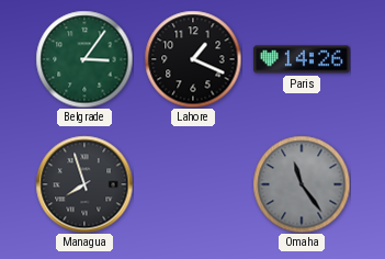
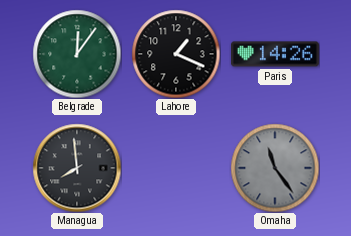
Belgrade: 3:06 -> 12:06 (77, 54)
Managua: 7:57 -> 7:59 (77, 168)
